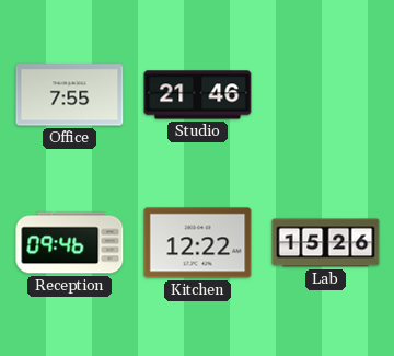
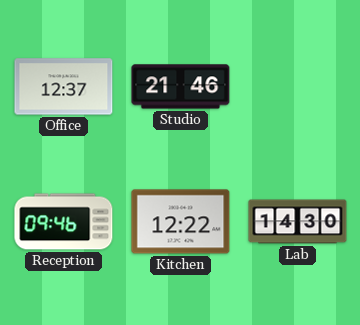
Office: 7:55 -> 12:37 (64, 87)
Lab: 15:26 -> 14:30 (298, 222)
